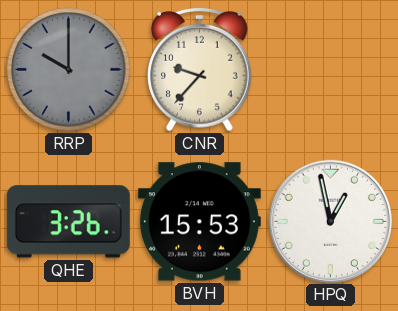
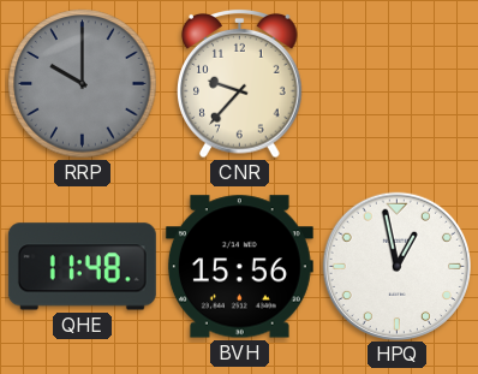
QHE: 3:26 -> 11:48 (82, 267)
BVH: 15:53 -> 15:56 (239, 267)
